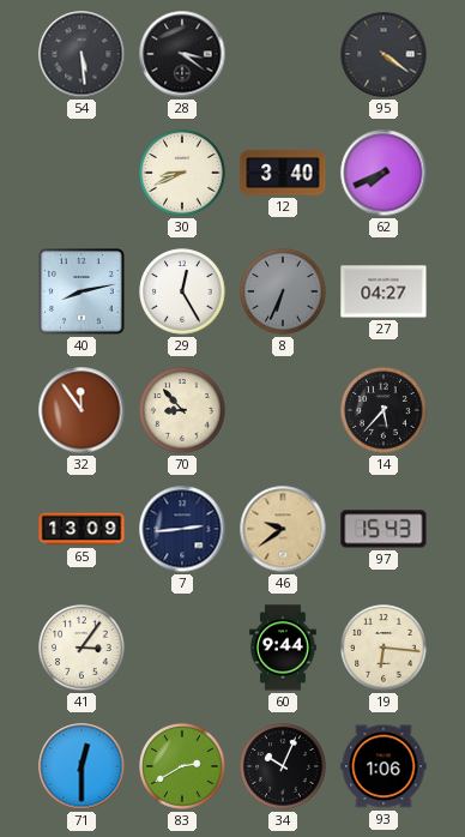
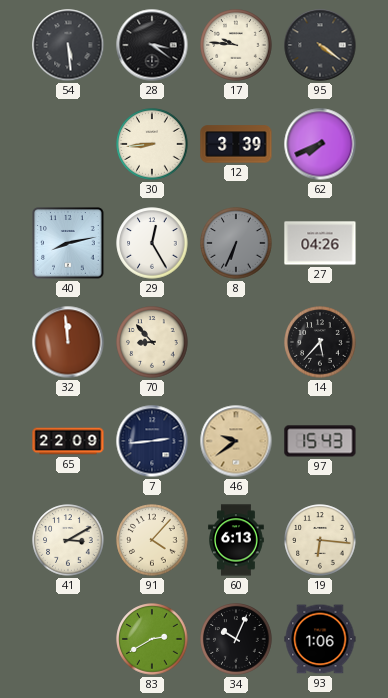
17: none -> 9:46 (236, 45)
30: 8:41 -> 8:44 (152, 144)
12: 3:40 -> 3:39 (236, 144)
27: 04:27 -> 04:26 (320, 243)
32: 11:54 -> 11:59 (68, 342)
65: 13:09 -> 22:09 (68, 441)
41: 3:06 -> 3:10 (68, 540)
91: none -> 4:07 (152, 540)
60: 9:44 -> 6:13 (237, 540)
71: 12:30 -> none (81, 766)
